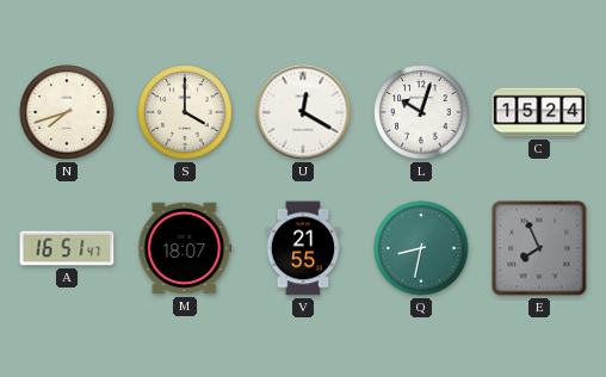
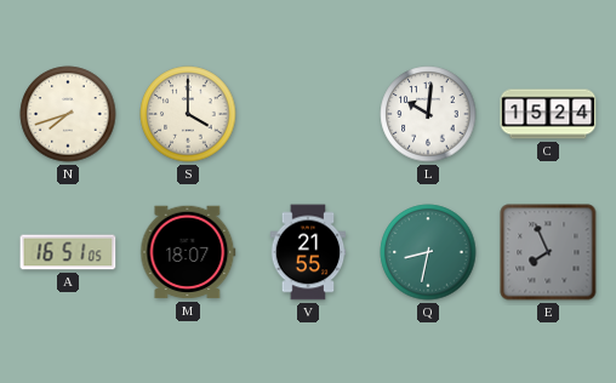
U: 12:20 -> none (303, 112)
L: 10:03 -> 10:01 (428, 114)
A: 16:51:47 -> 16:51:05 (68, 252)
